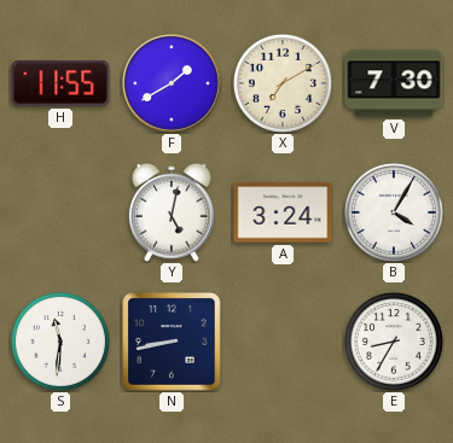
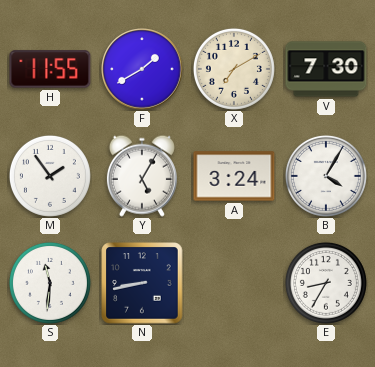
M: none -> 1:54 (50, 176)
Y: 5:02 -> 5:05 (142, 176)
